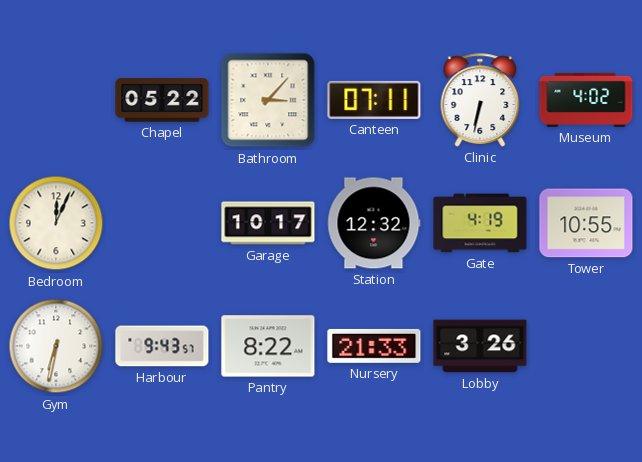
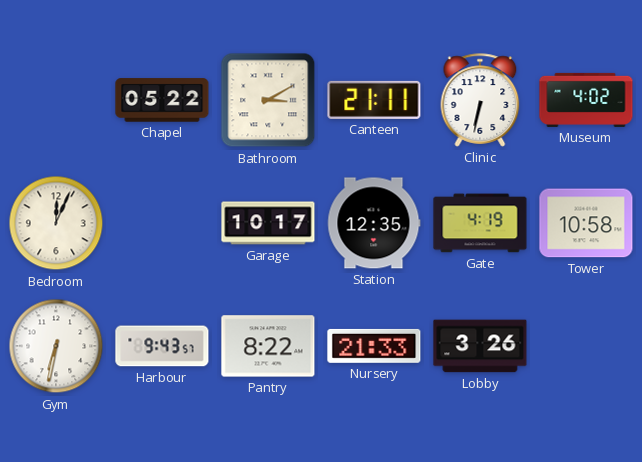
Bathroom: 3:07 -> 3:10 (268, 100)
Canteen: 07:11 -> 21:11 (374, 100)
Station: 12:32 -> 12:35 (374, 223)
Tower: 10:55 -> 10:58 (586, 223)
